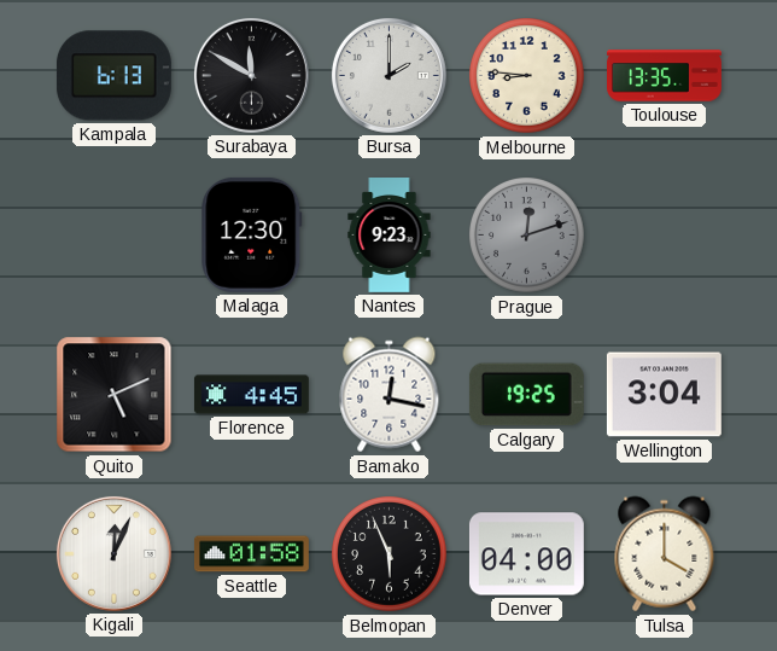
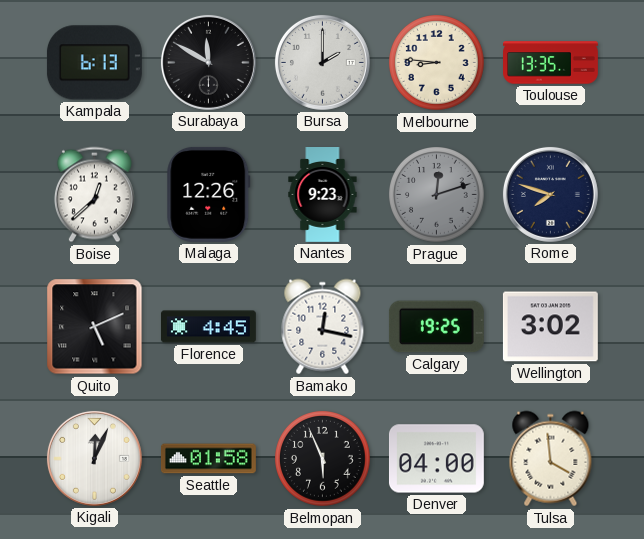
Boise: none -> 12:38 (94, 195)
Malaga: 12:30 -> 12:26 (209, 194)
Rome: none -> 7:48 (550, 194)
Wellington: 3:04 -> 3:02 (550, 327)
Tulsa: 4:00 -> 3:59 (551, 459)
